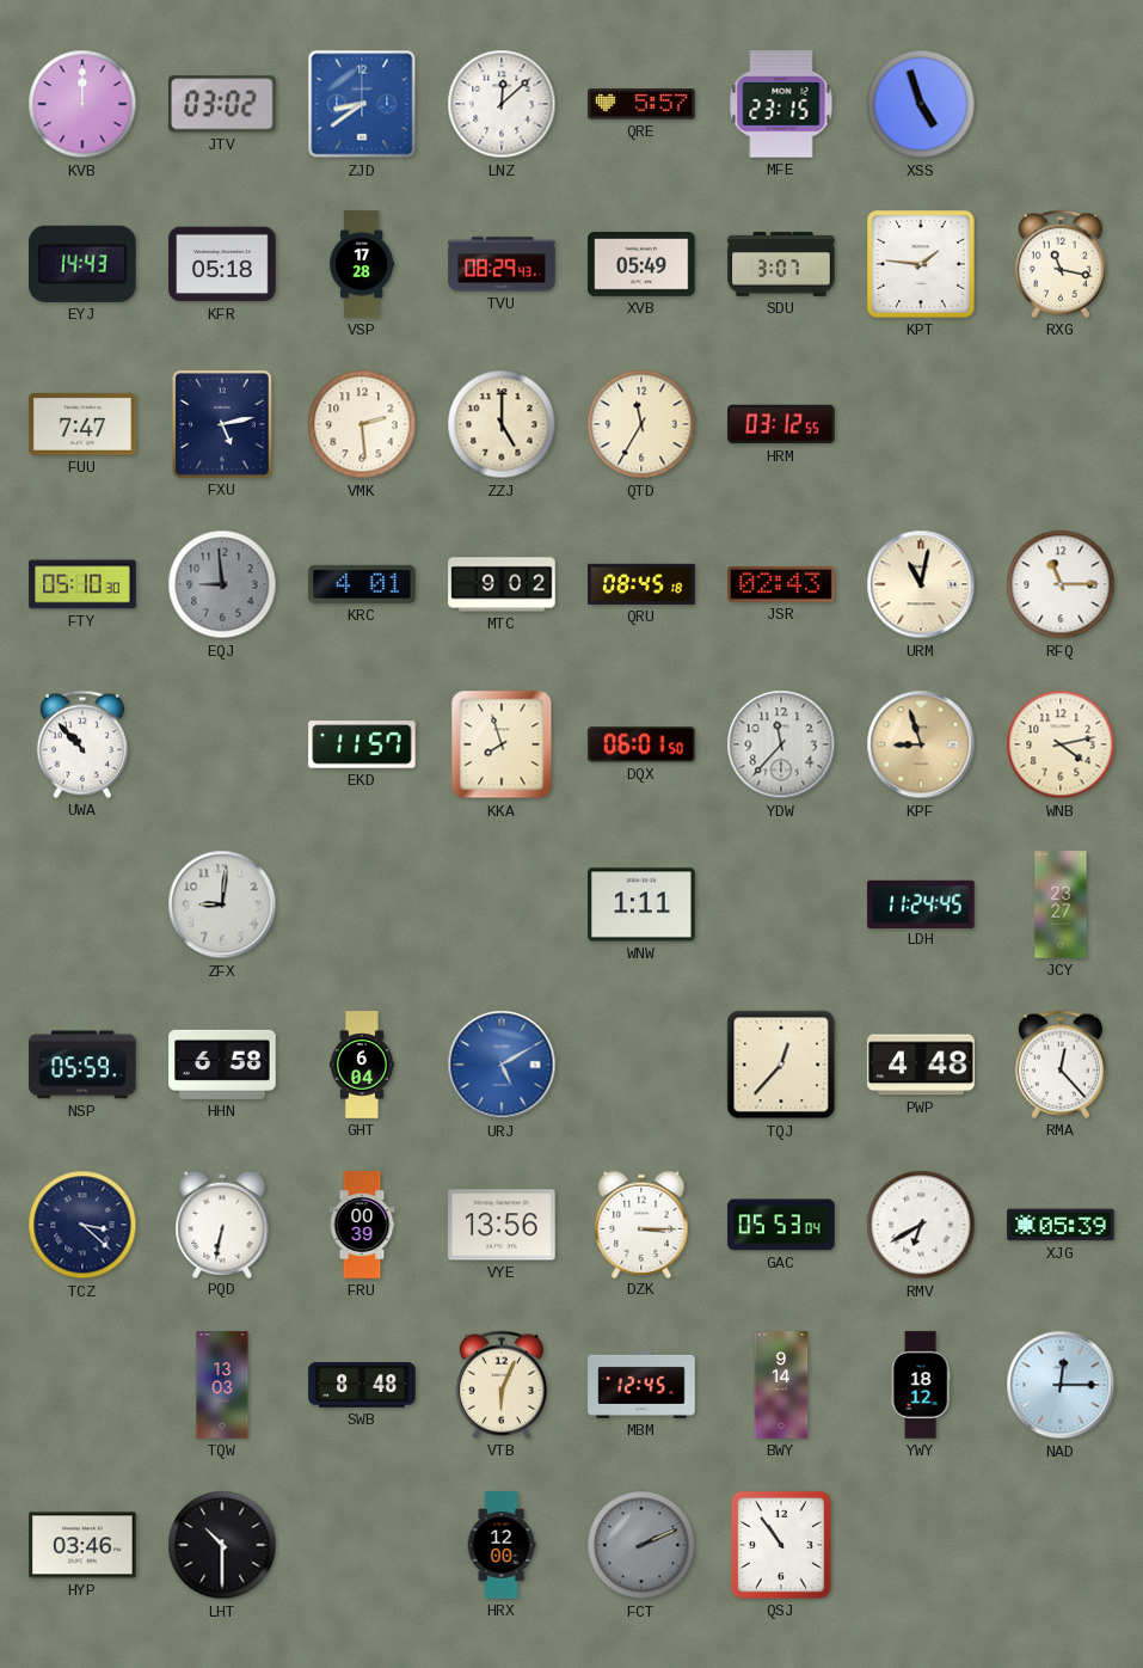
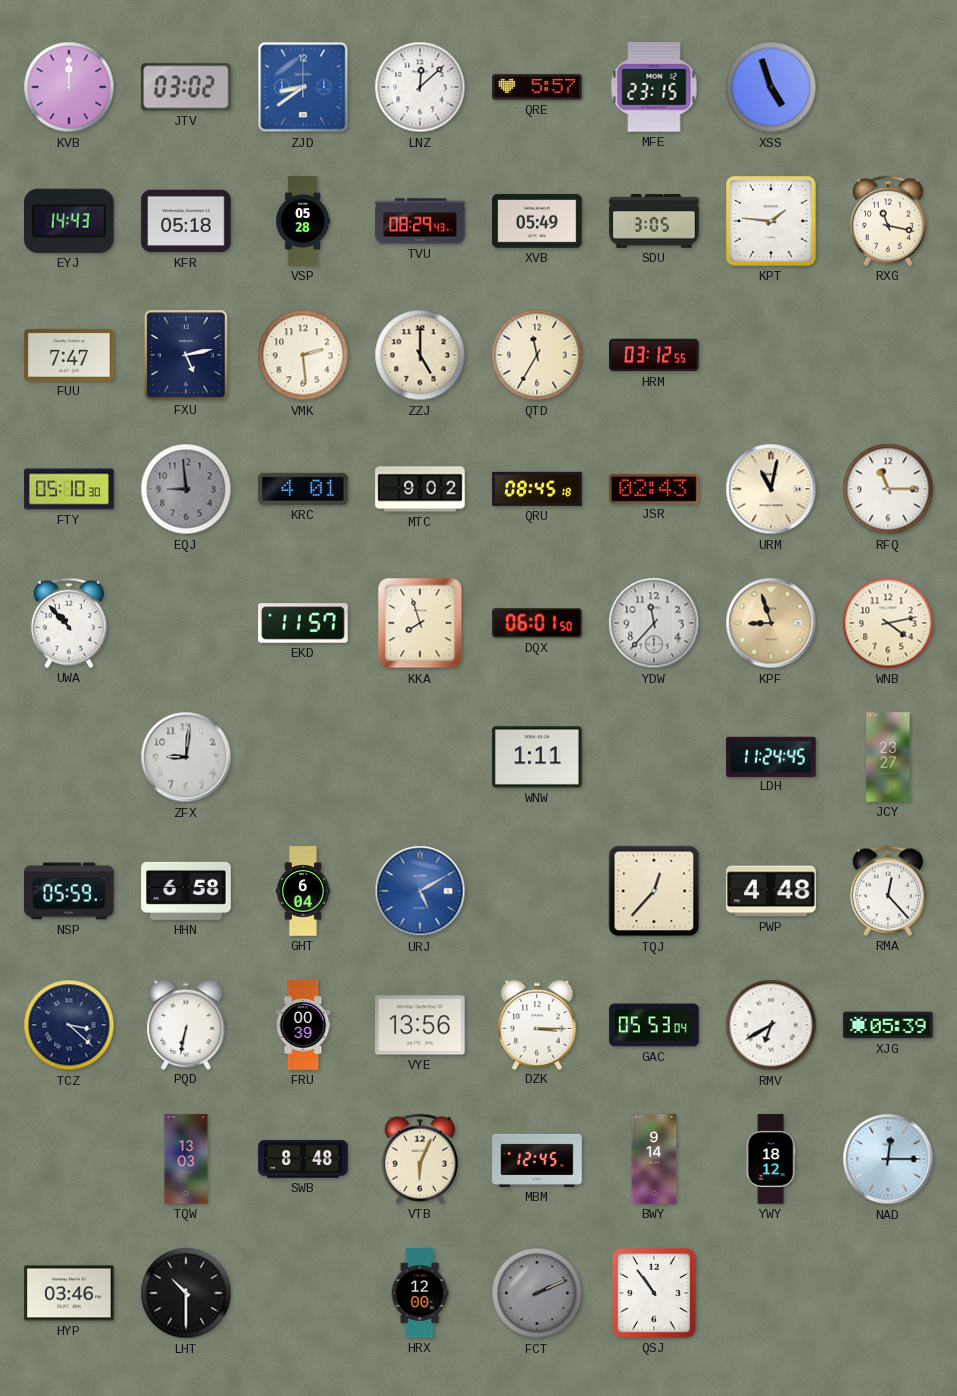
VSP: 17:28 -> 05:28 (303, 221)
SDU: 3:07 -> 3:05 (654, 221)
